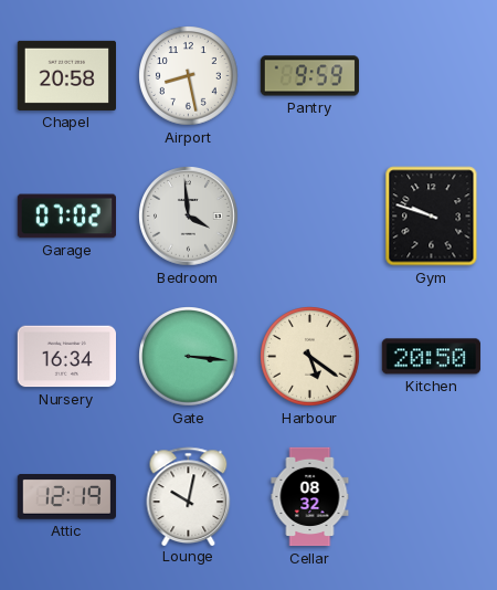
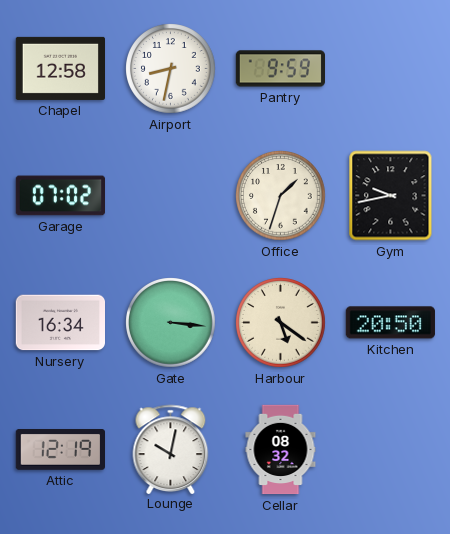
Chapel: 20:58 -> 12:58 (60, 68)
Airport: 8:28 -> 8:32 (171, 69)
Bedroom: 3:59 -> none (189, 217)
Office: none -> 1:33 (281, 196)
Gym: 9:48 -> 9:43 (391, 196)
